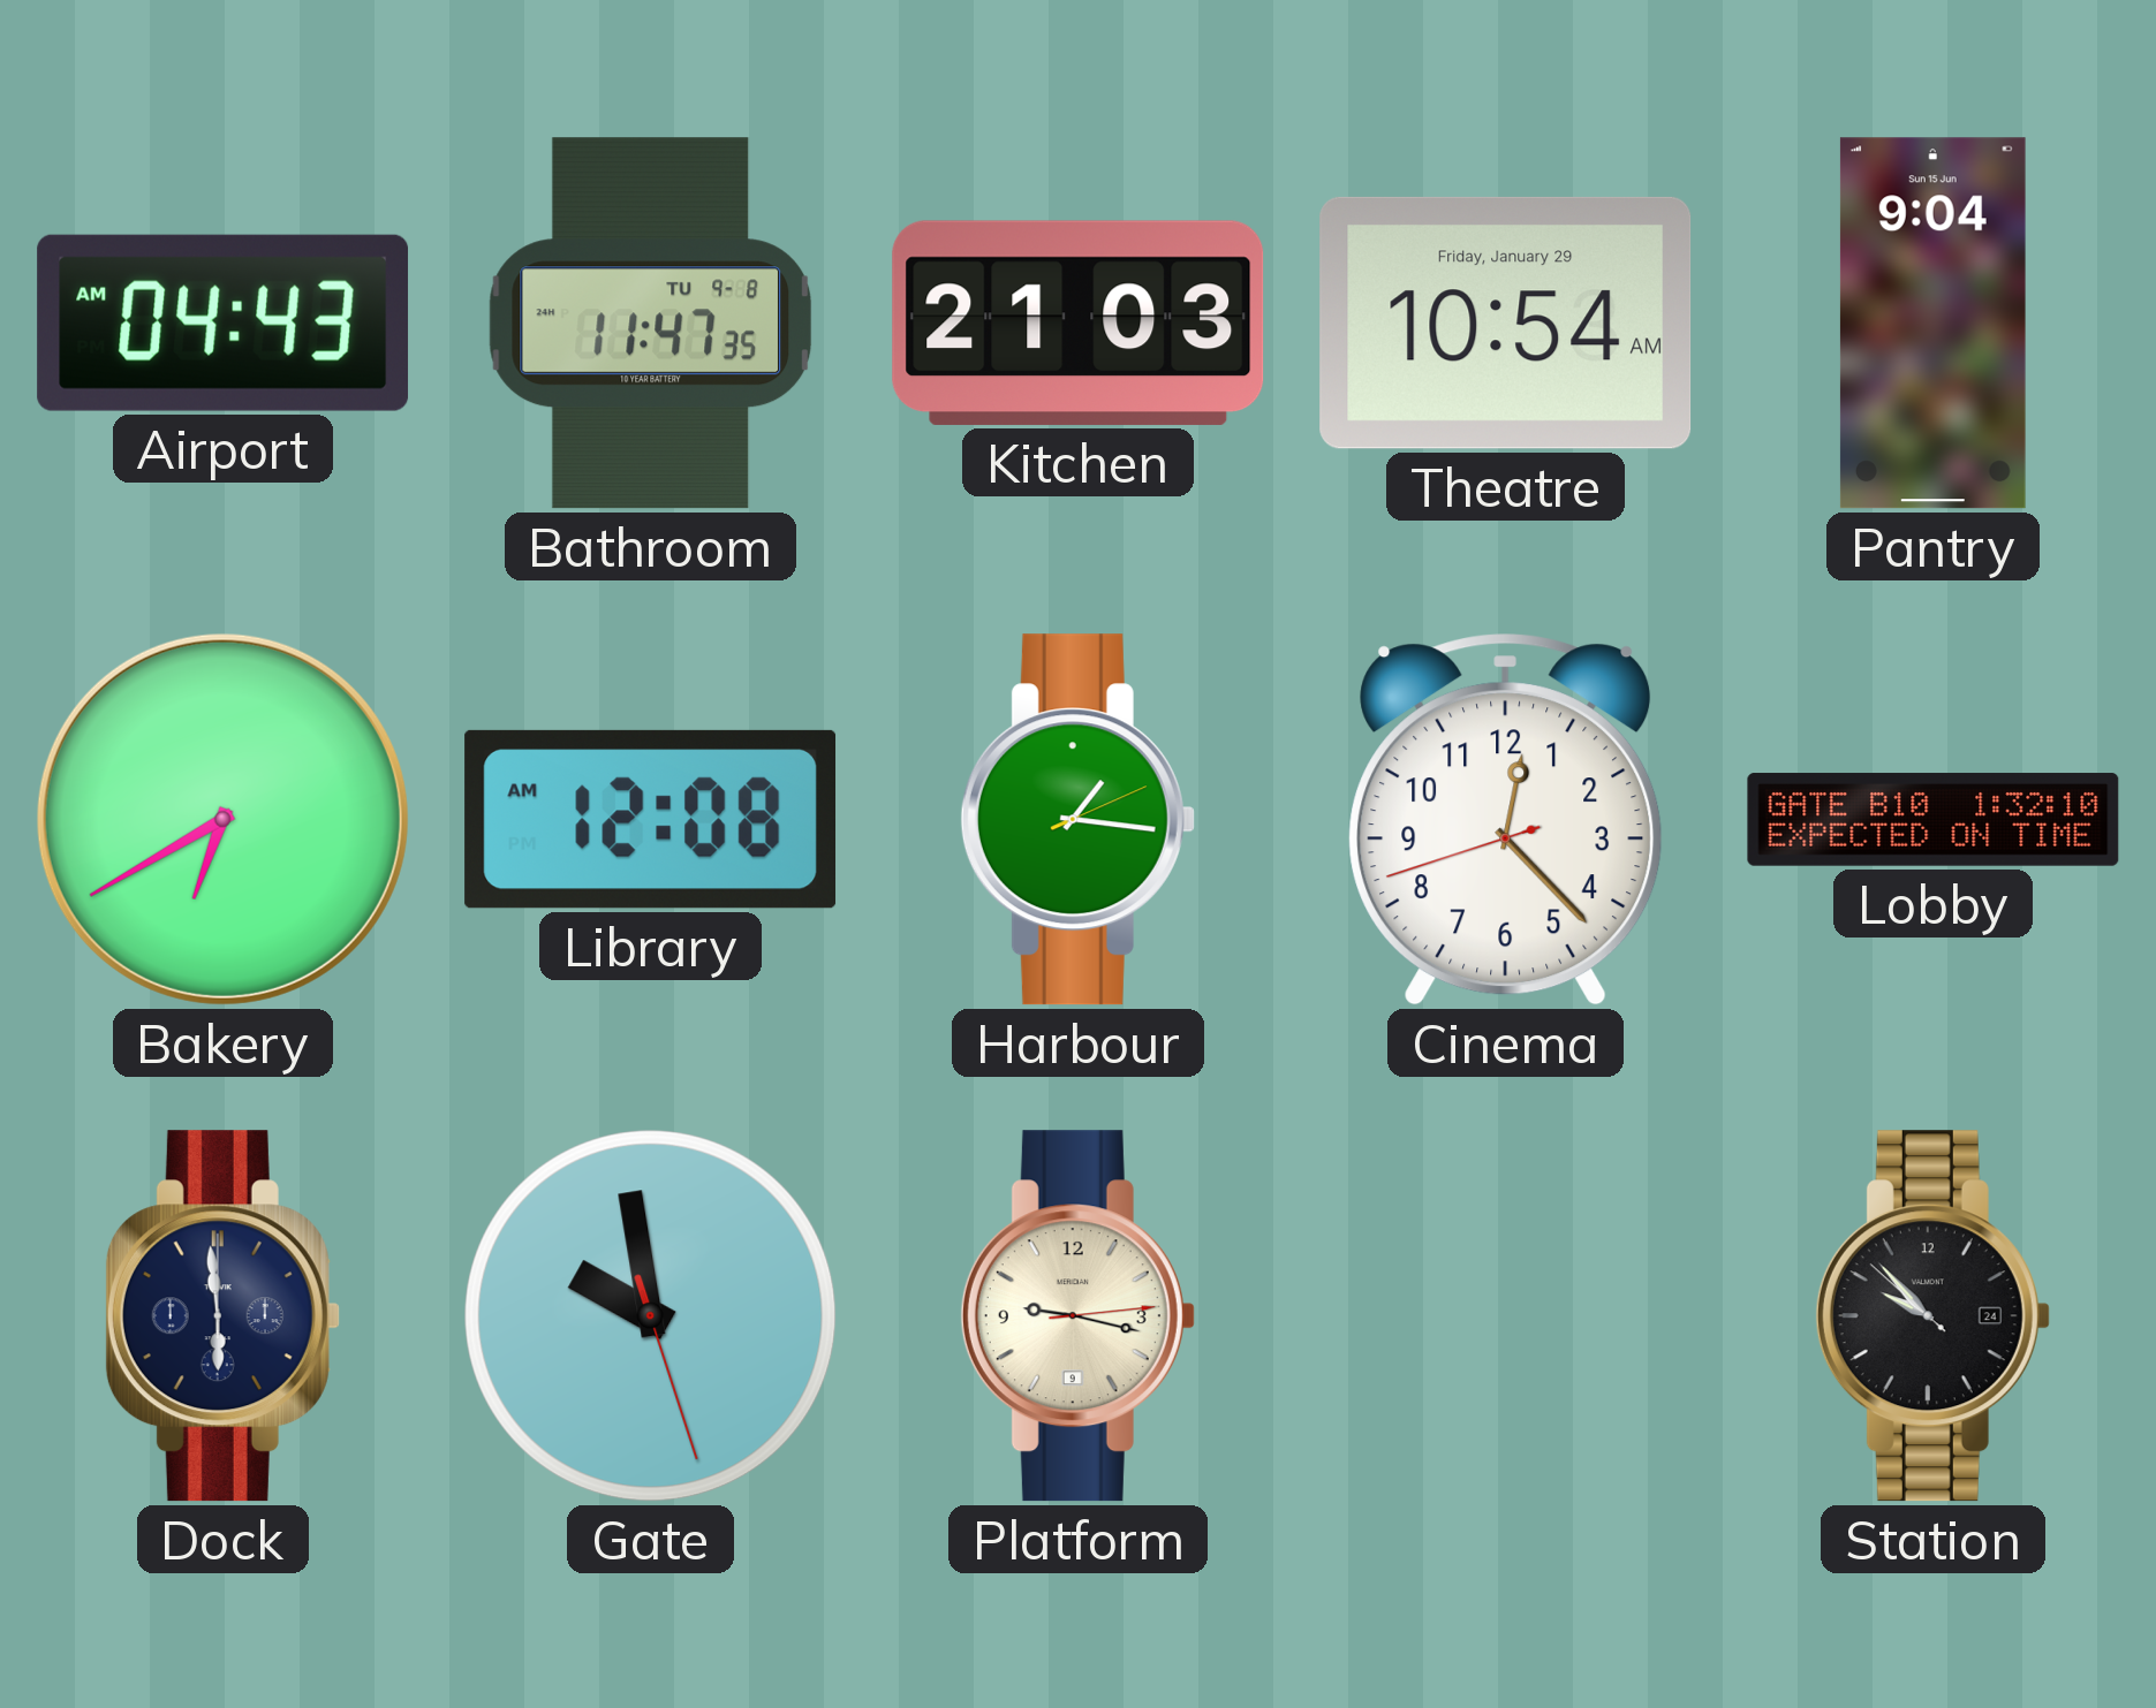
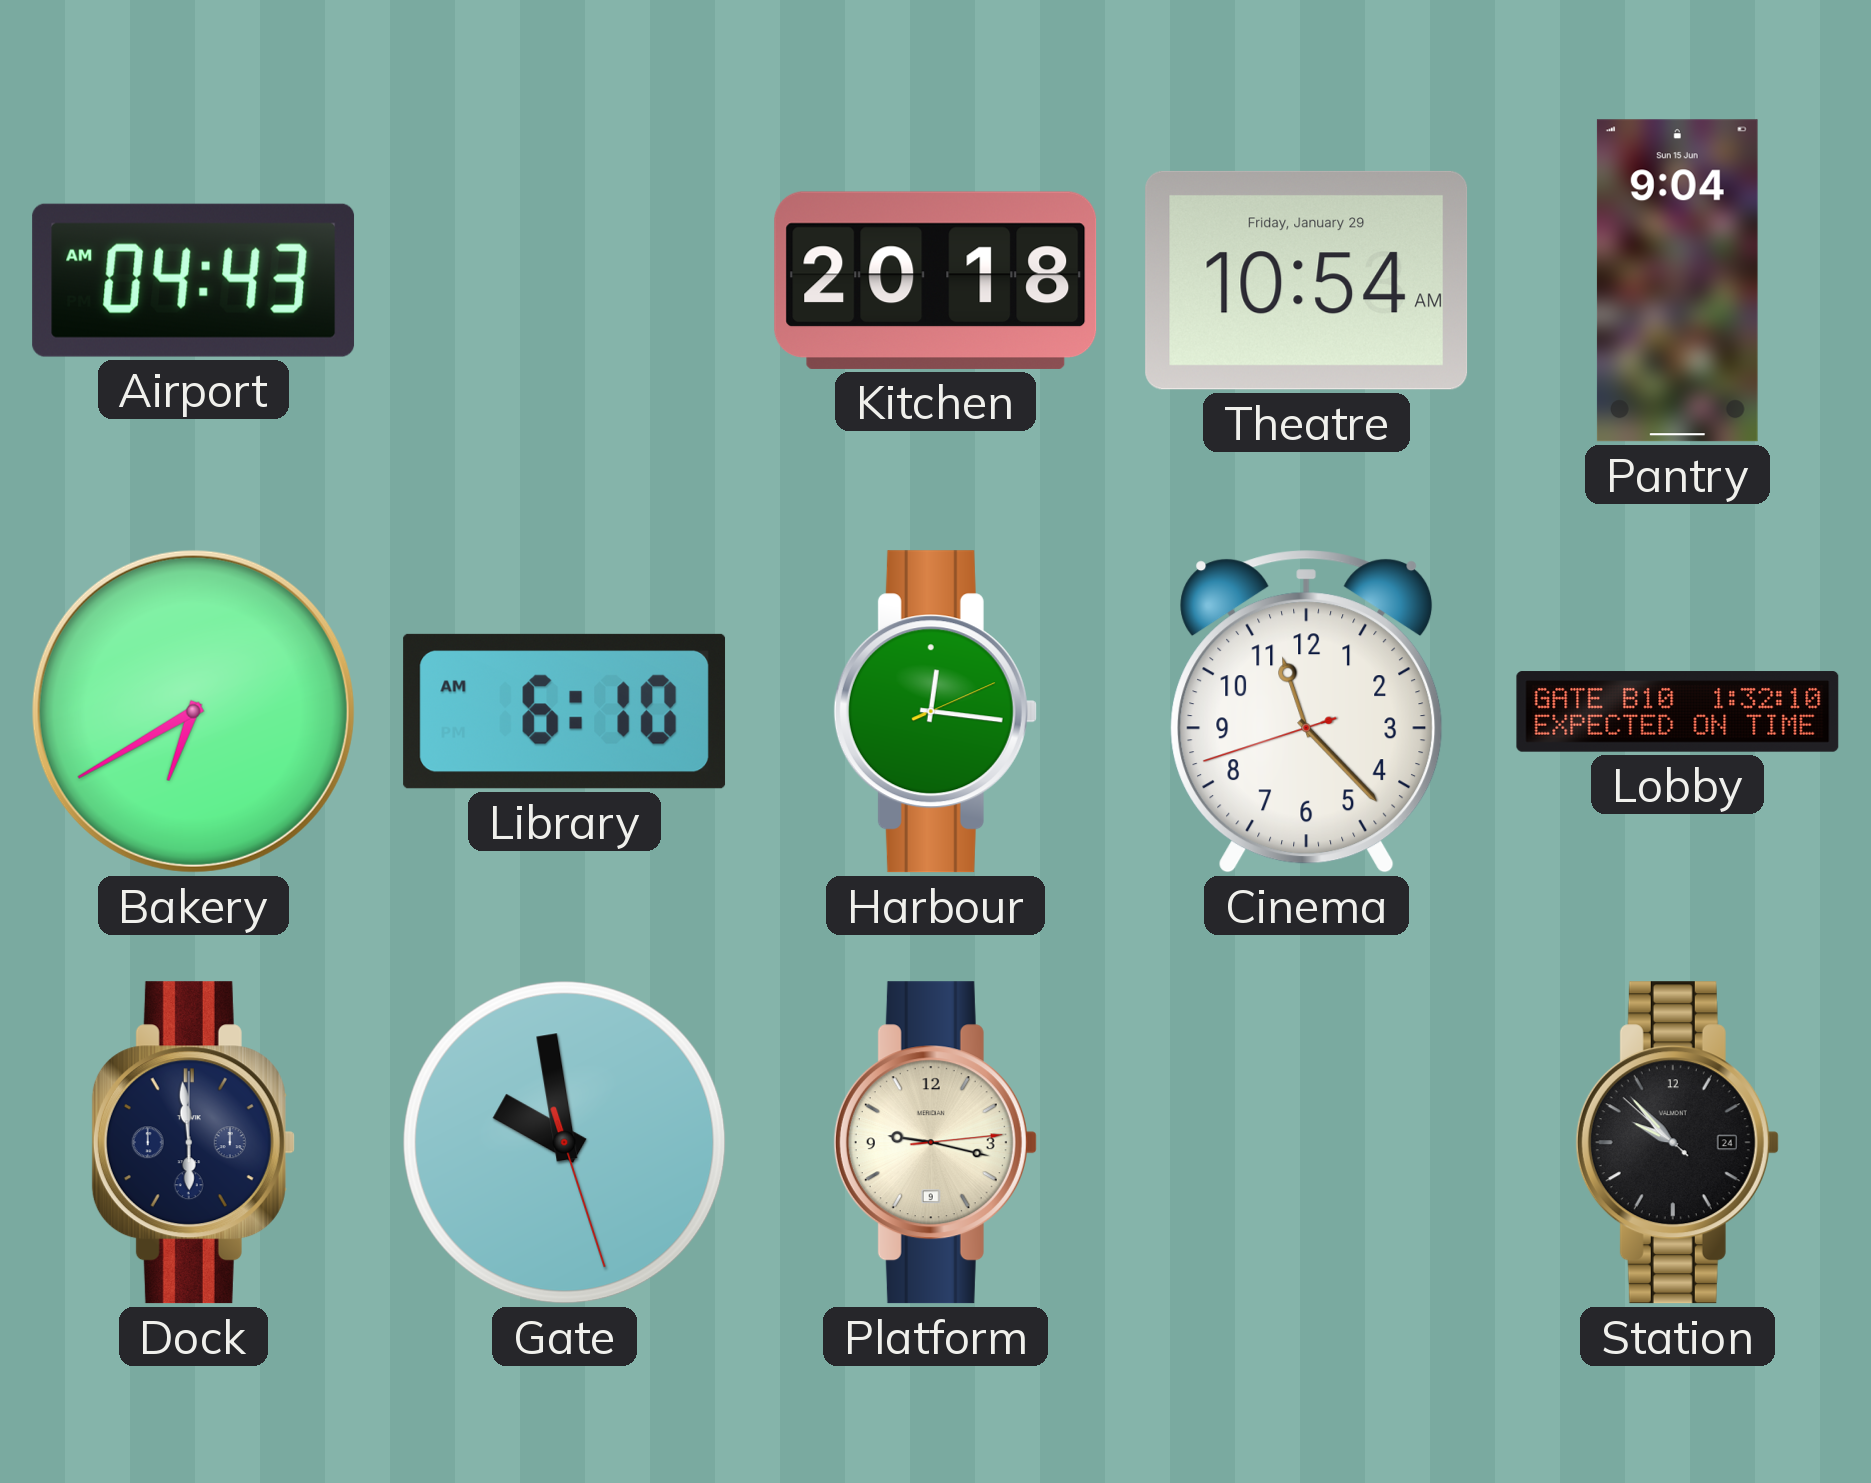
Bathroom: 11:47 -> none (651, 324)
Kitchen: 21:03 -> 20:18 (936, 280)
Library: 12:08 -> 6:10 (565, 711)
Harbour: 1:16 -> 12:16 (935, 712)
Cinema: 12:22 -> 11:22 (1307, 712)
